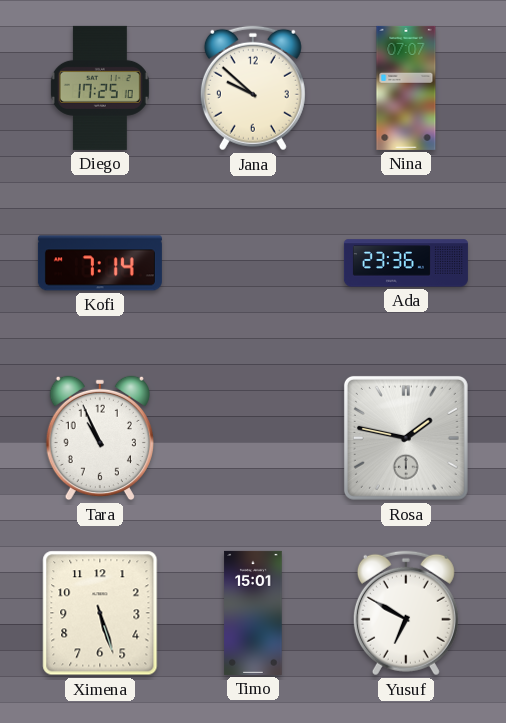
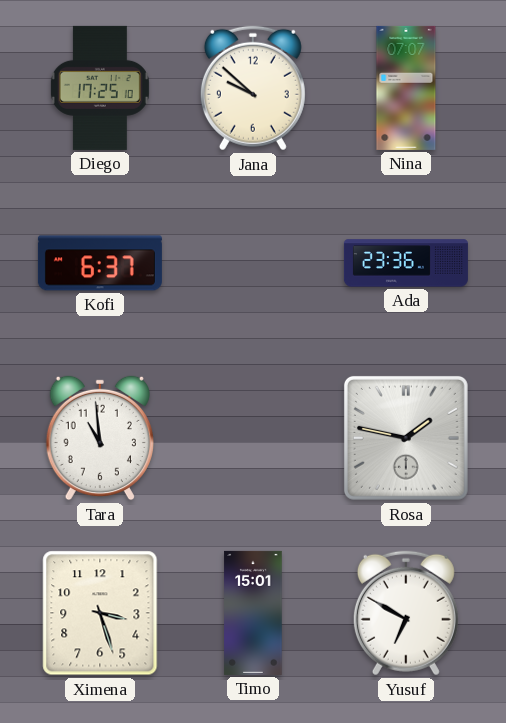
Kofi: 7:14 -> 6:37 (100, 263)
Tara: 10:56 -> 10:59 (100, 438)
Ximena: 5:27 -> 3:27 (100, 613)
